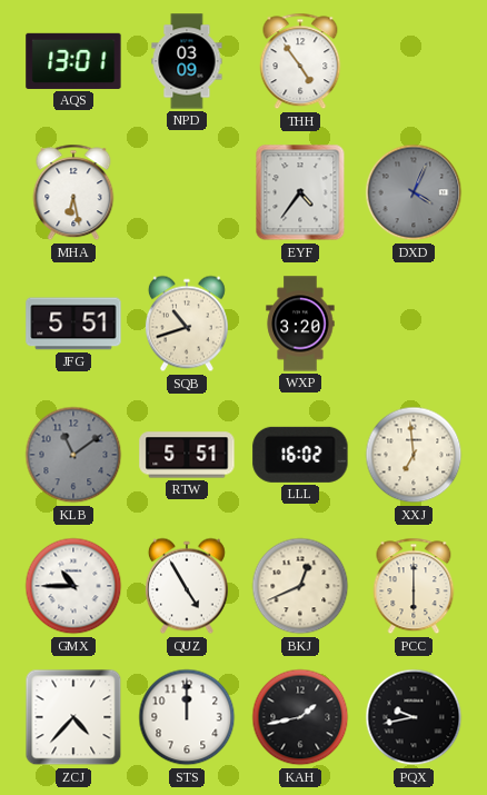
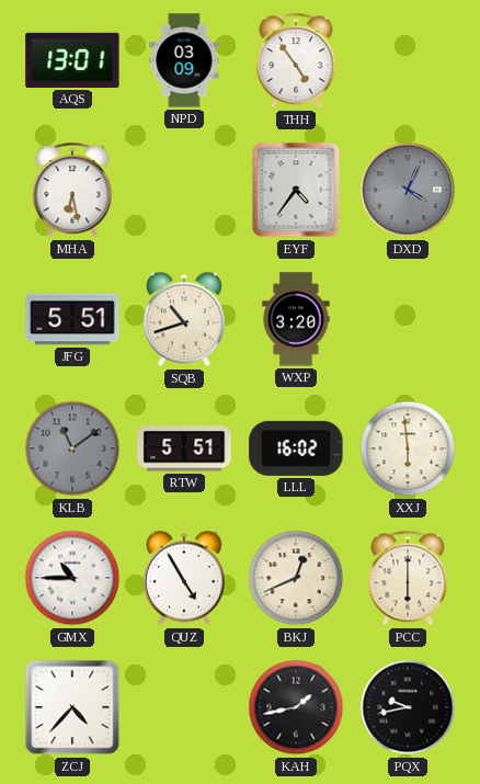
XXJ: 6:59 -> 5:59 (408, 448)
STS: 12:00 -> none (187, 717)
